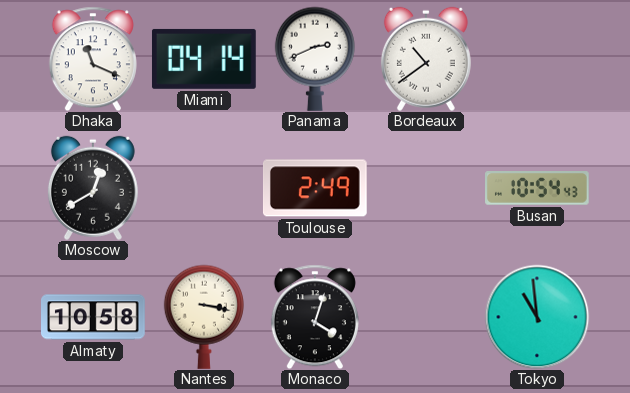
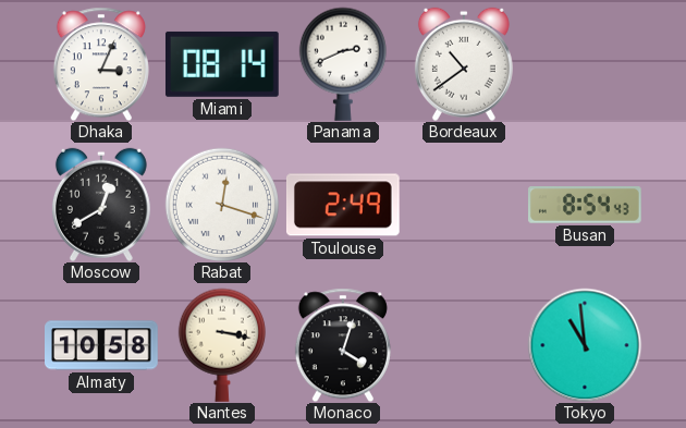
Dhaka: 11:19 -> 3:04 (101, 64)
Miami: 04:14 -> 08:14 (222, 64)
Rabat: none -> 12:18 (221, 204)
Busan: 10:54 -> 8:54 (586, 205)
